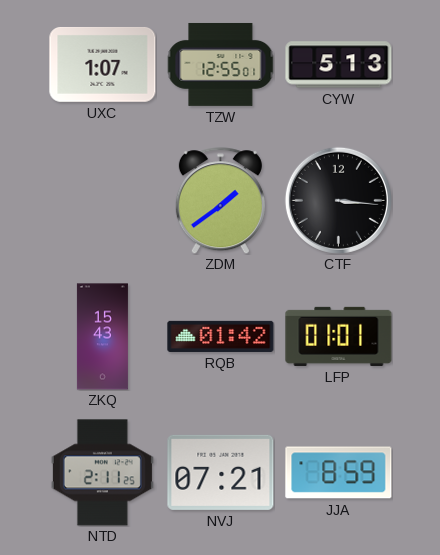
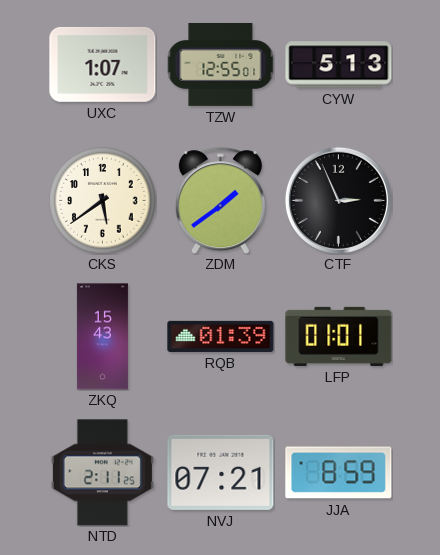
CKS: none -> 5:39 (103, 201)
CTF: 3:16 -> 2:56 (338, 200)
RQB: 01:42 -> 01:39 (221, 336)
